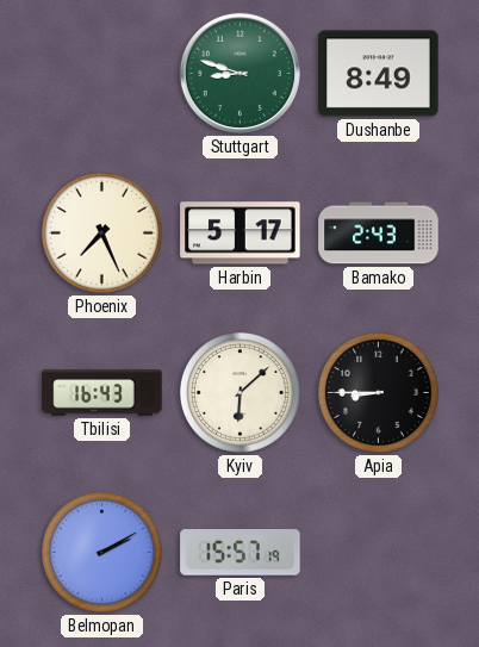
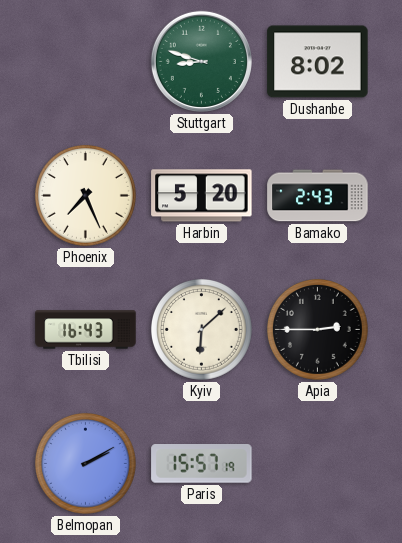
Dushanbe: 8:49 -> 8:02 (318, 62)
Harbin: 5:17 -> 5:20 (202, 196)
Apia: 8:45 -> 2:45 (318, 330)
